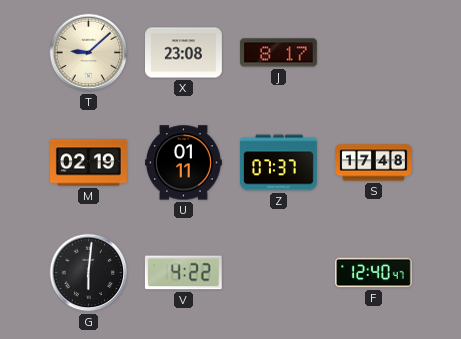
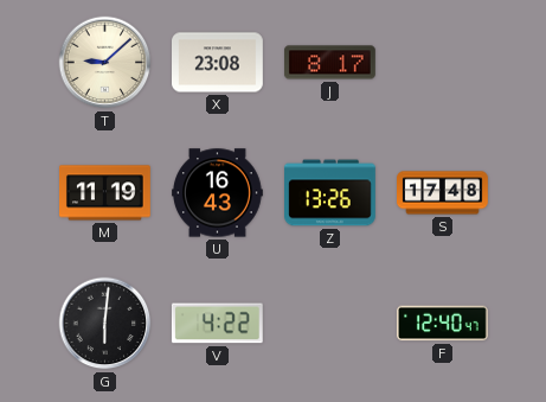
M: 02:19 -> 11:19 (105, 193)
U: 01:11 -> 16:43 (218, 193)
Z: 07:37 -> 13:26 (330, 193)
